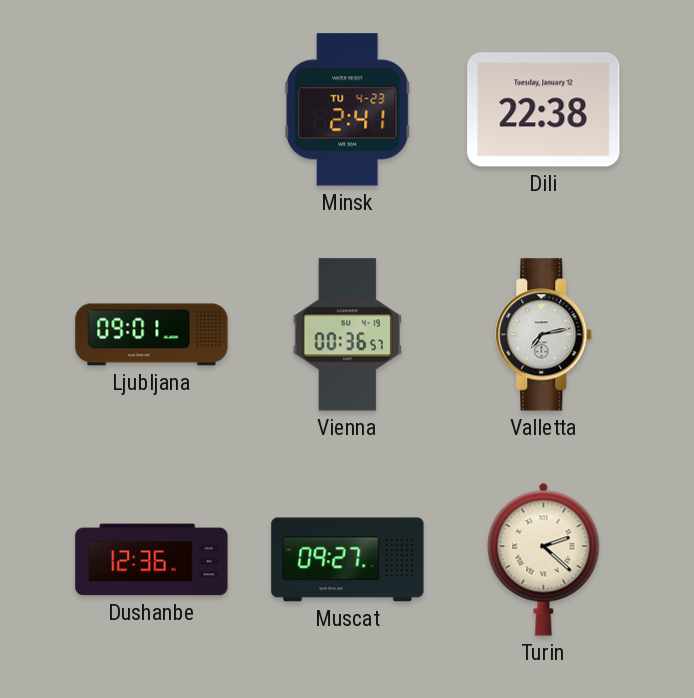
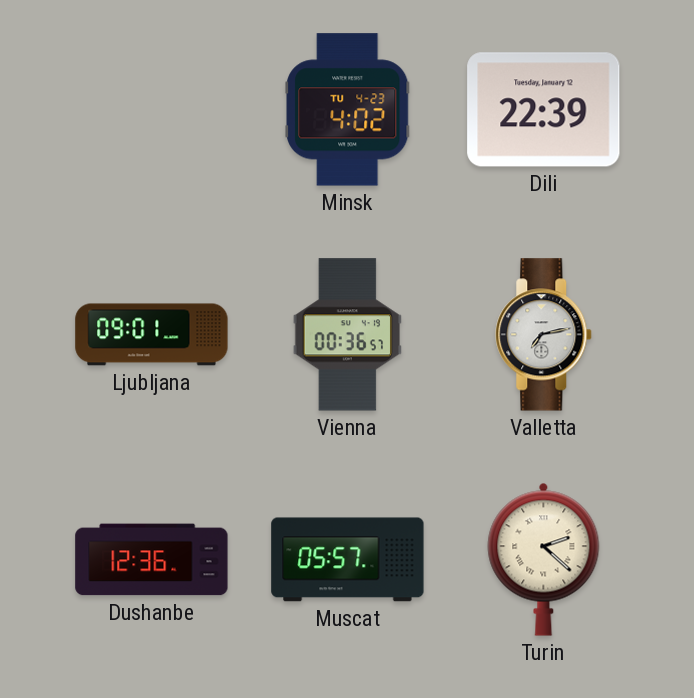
Minsk: 2:41 -> 4:02 (348, 110)
Dili: 22:38 -> 22:39 (544, 110)
Muscat: 09:27 -> 05:57 (348, 560)
